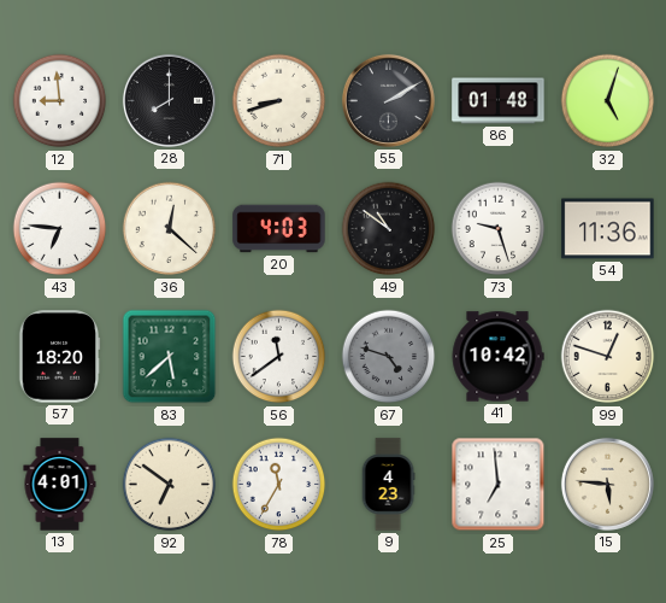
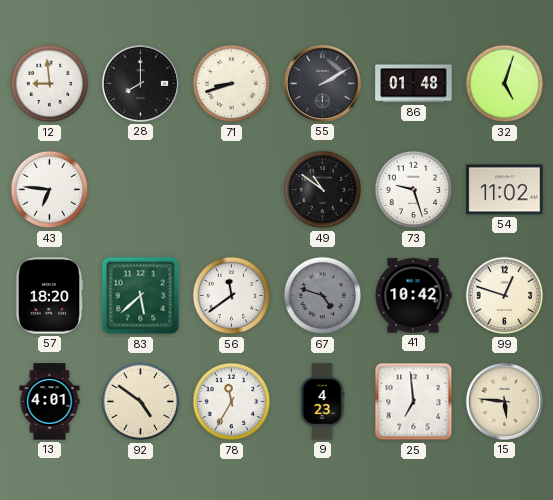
36: 12:22 -> none (170, 229)
20: 4:03 -> none (279, 229)
54: 11:36 -> 11:02 (505, 190)
92: 6:51 -> 4:51 (141, 402)
